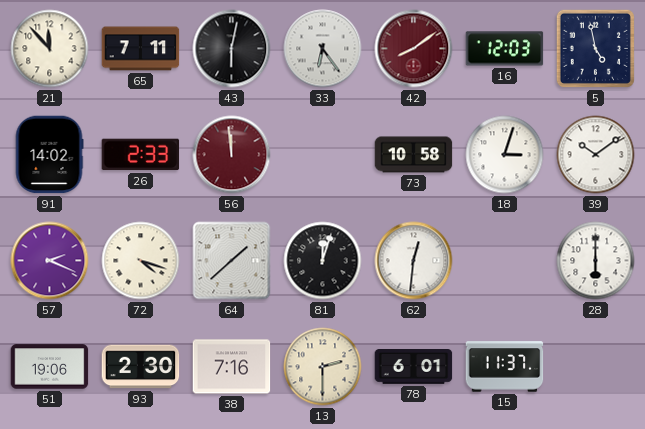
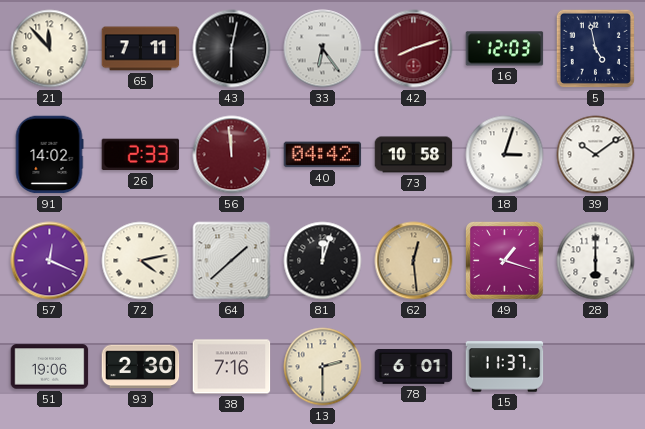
42: 8:09 -> 8:12 (414, 49)
40: none -> 04:42 (323, 155)
57: 2:19 -> 12:19 (50, 261)
72: 4:18 -> 4:13 (141, 261)
62: 12:31 -> 12:29 (414, 261)
62 dial: white -> champagne (414, 261)
49: none -> 1:18 (504, 260)
